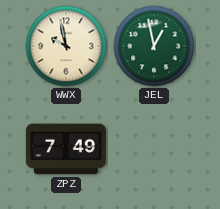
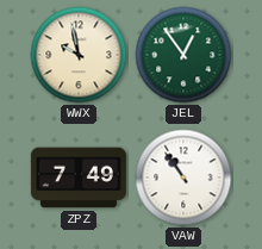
JEL: 12:58 -> 12:54 (183, 55)
VAW: none -> 10:54 (183, 178)
